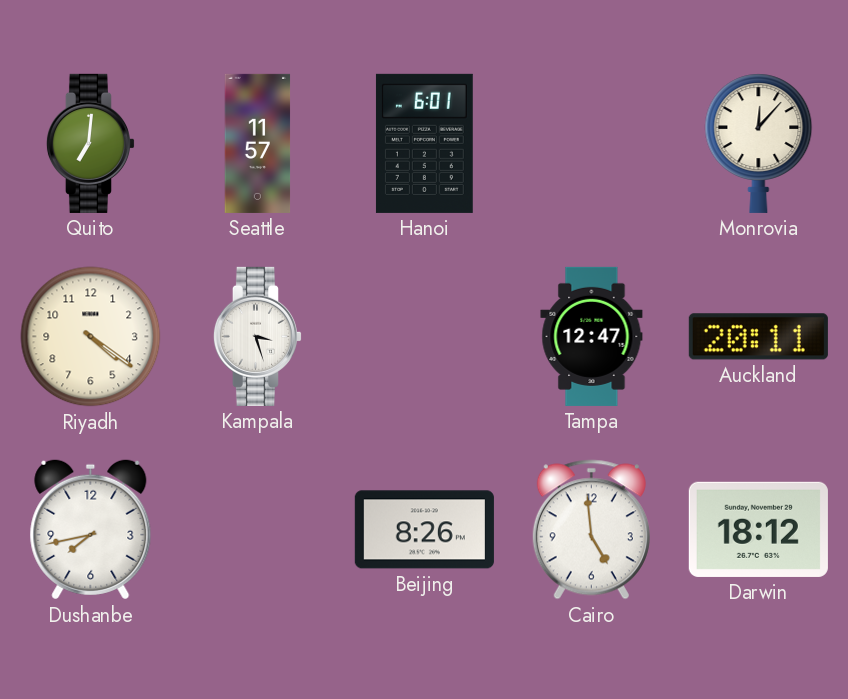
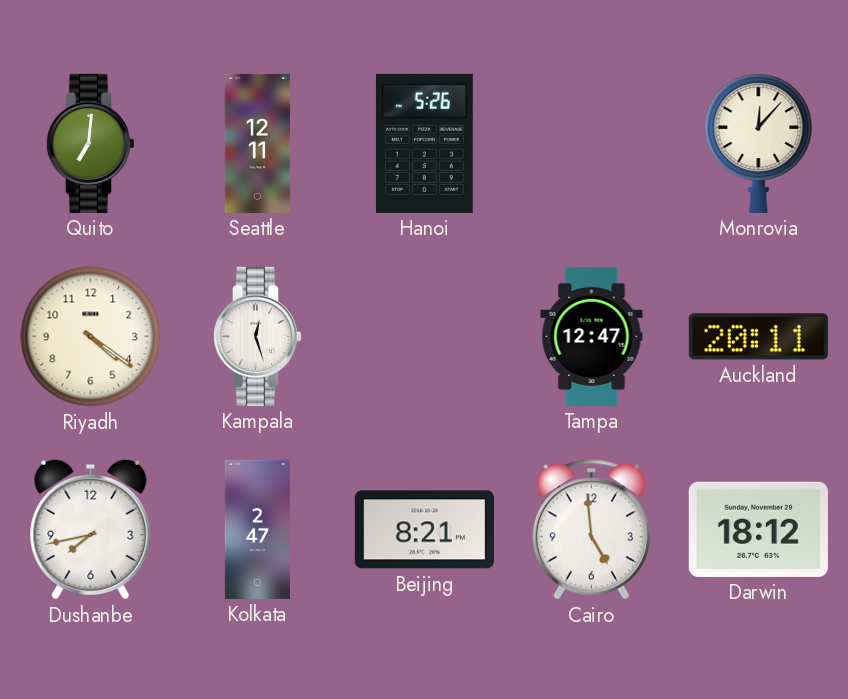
Seattle: 11:57 -> 12:11 (258, 143)
Hanoi: 6:01 -> 5:26 (424, 143)
Kampala: 3:27 -> 12:27 (257, 336)
Kolkata: none -> 2:47 (257, 529)
Beijing: 8:26 -> 8:21 (424, 530)
